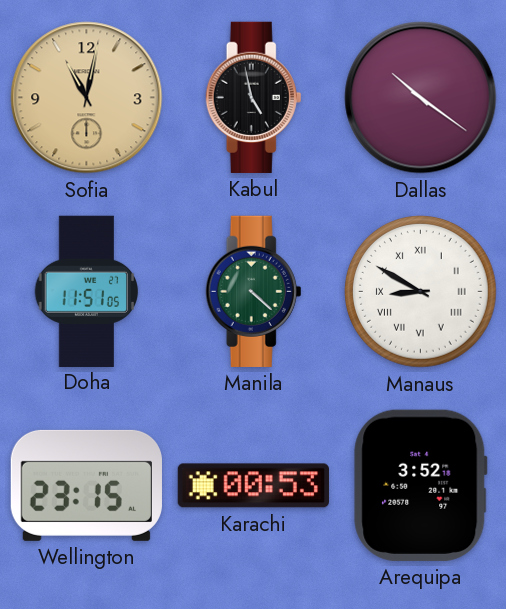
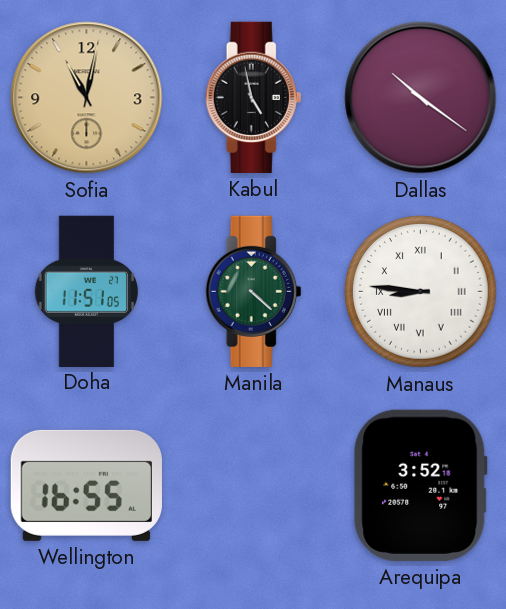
Manaus: 8:50 -> 8:46 (421, 292)
Wellington: 23:15 -> 16:55 (86, 485)
Karachi: 00:53 -> none (253, 486)
